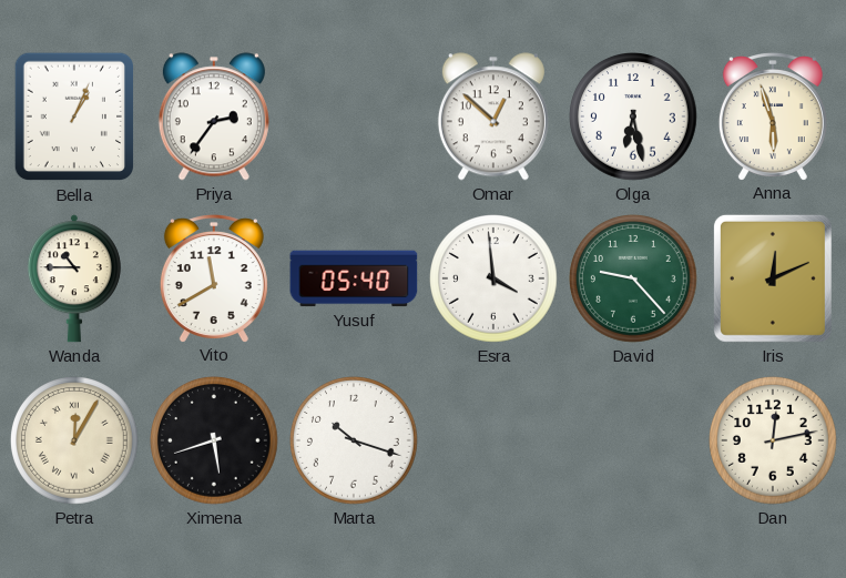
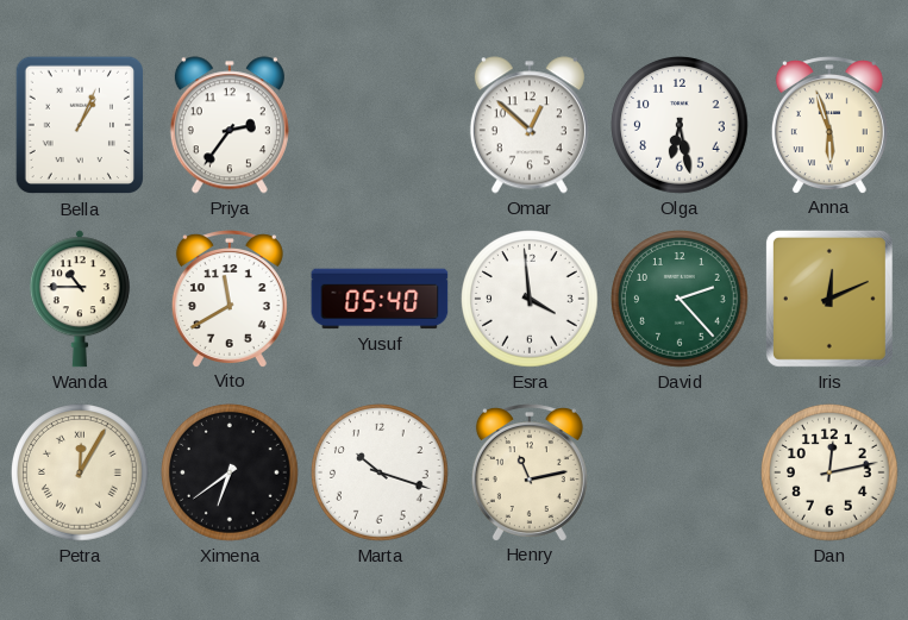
David: 9:23 -> 2:23 (681, 300)
Ximena: 5:42 -> 6:39 (231, 474)
Henry: none -> 11:13 (530, 472)
